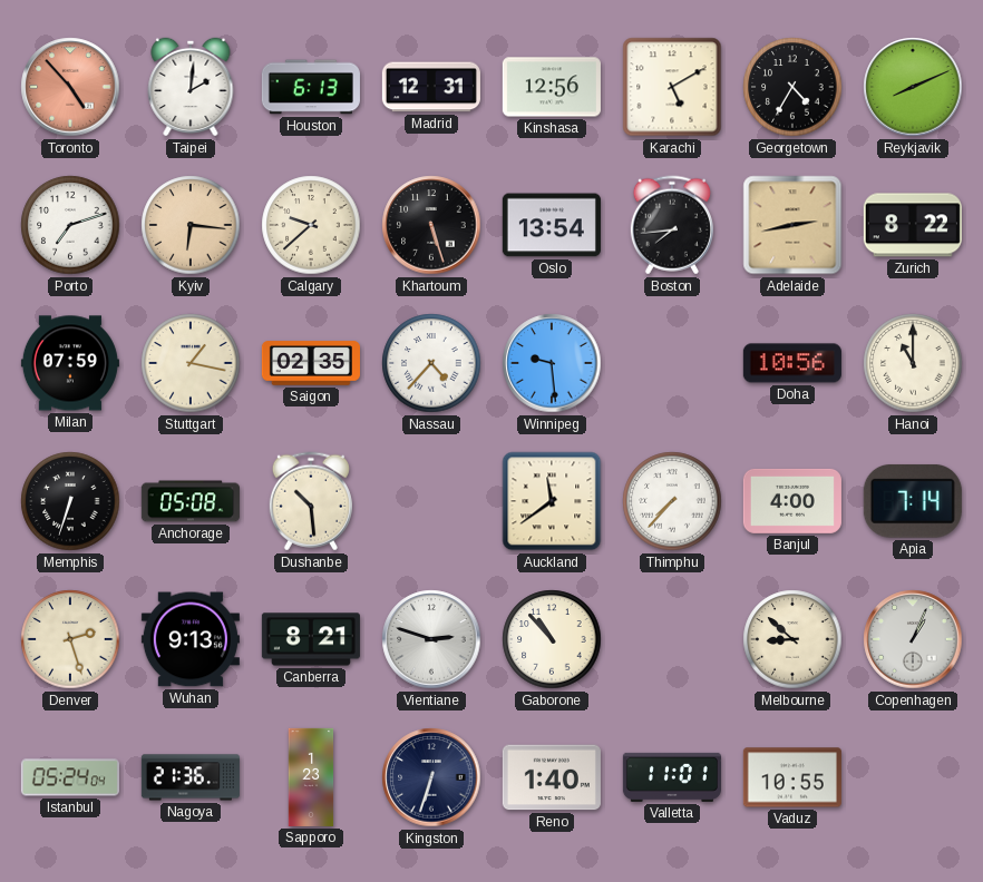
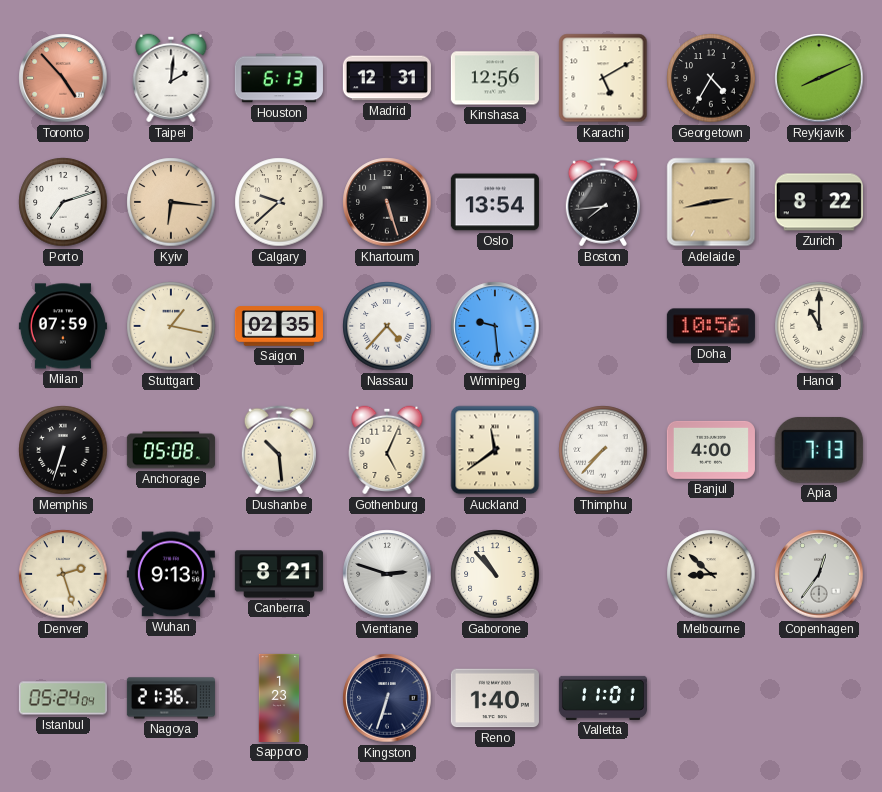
Gothenburg: none -> 5:04 (387, 450)
Apia: 7:14 -> 7:13 (819, 450)
Copenhagen: 1:04 -> 12:36 (819, 574)
Vaduz: 10:55 -> none (792, 777)
